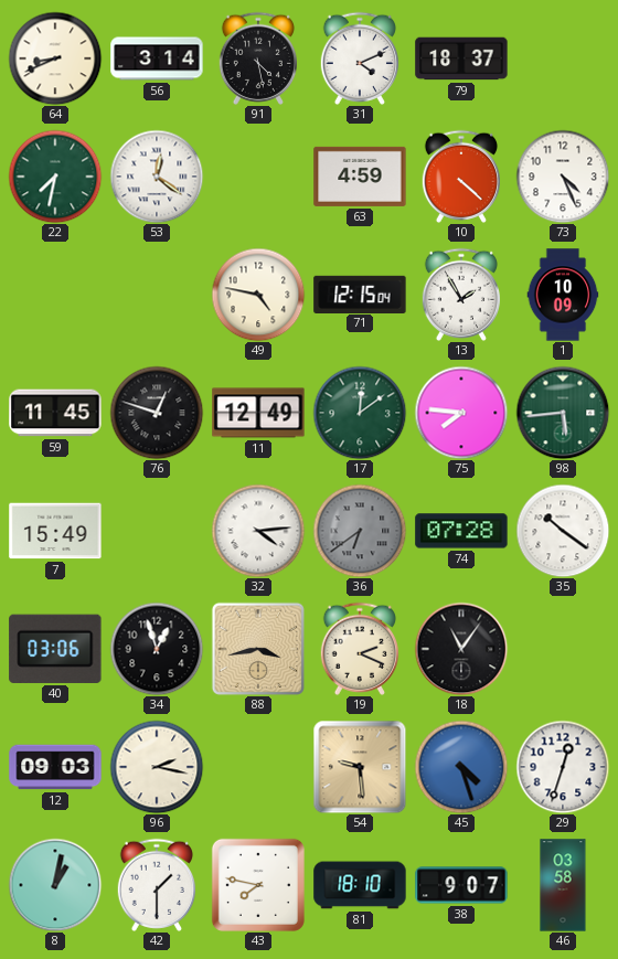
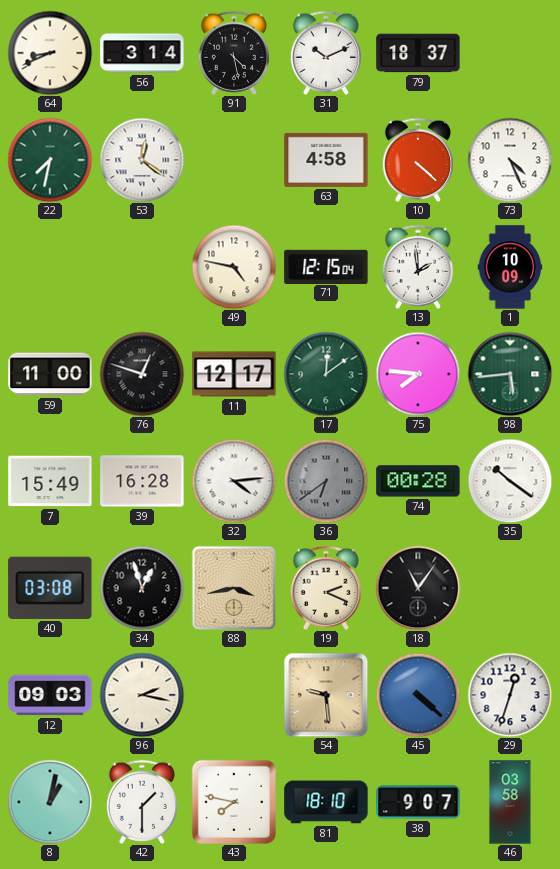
31: 4:11 -> 10:11 (325, 53)
63: 4:59 -> 4:58 (326, 160)
13: 1:55 -> 1:59 (417, 267)
59: 11:45 -> 11:00 (50, 374)
11: 12:49 -> 12:17 (234, 374)
39: none -> 16:28 (142, 481)
74: 07:28 -> 00:28 (418, 481)
40: 03:06 -> 03:08 (50, 588)
45: 4:27 -> 4:22 (418, 695)
